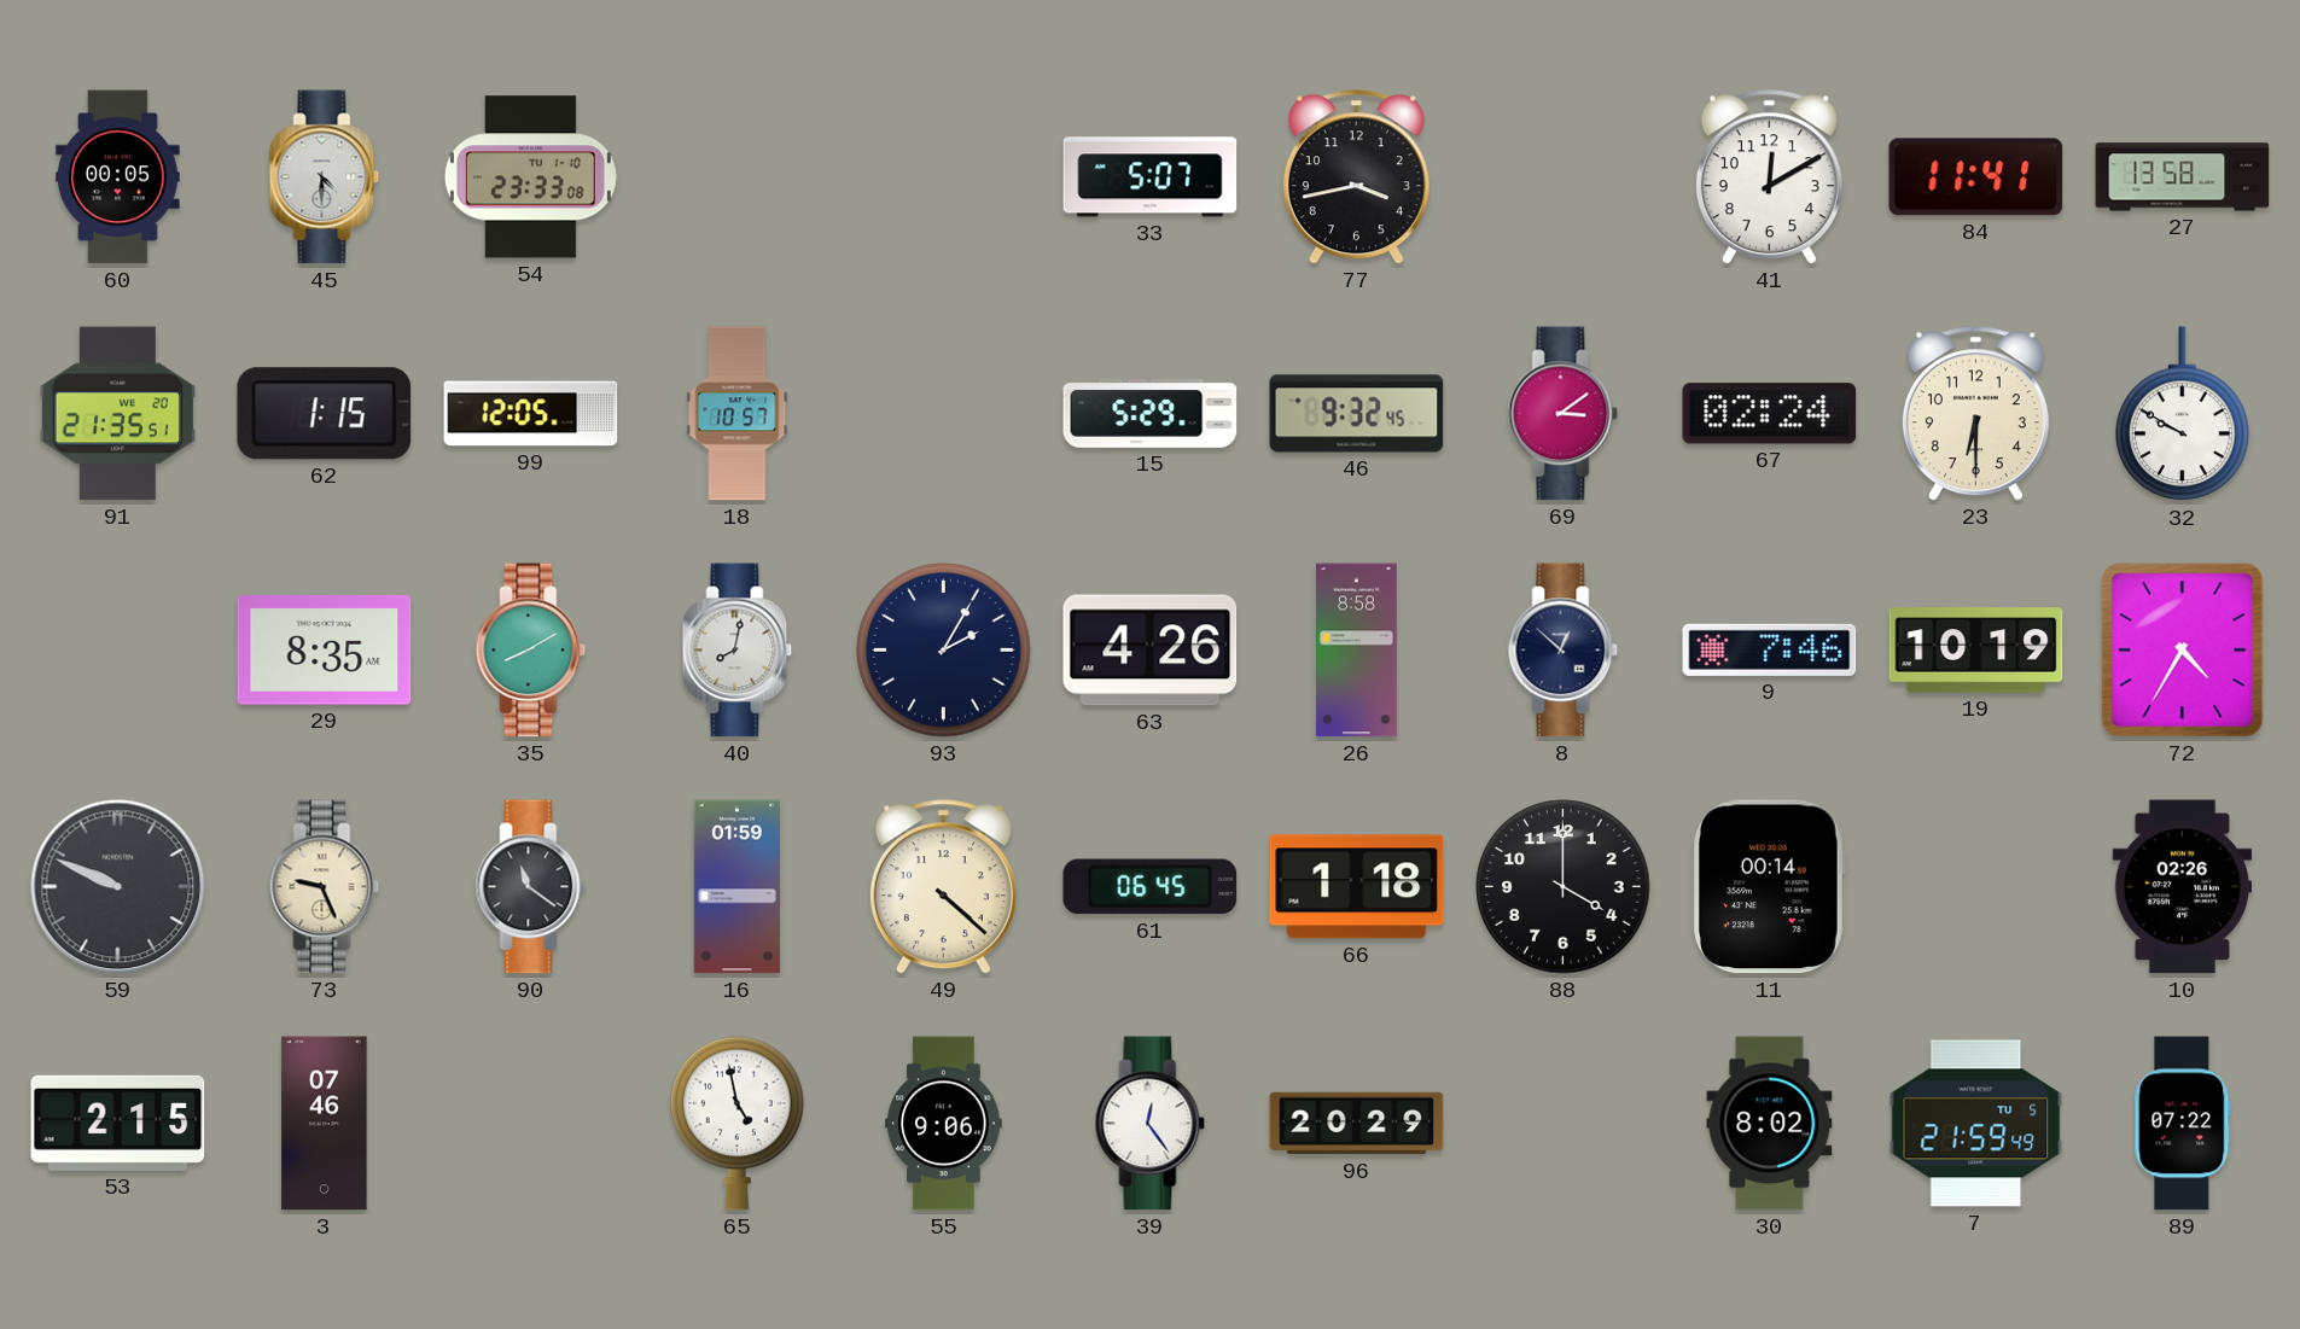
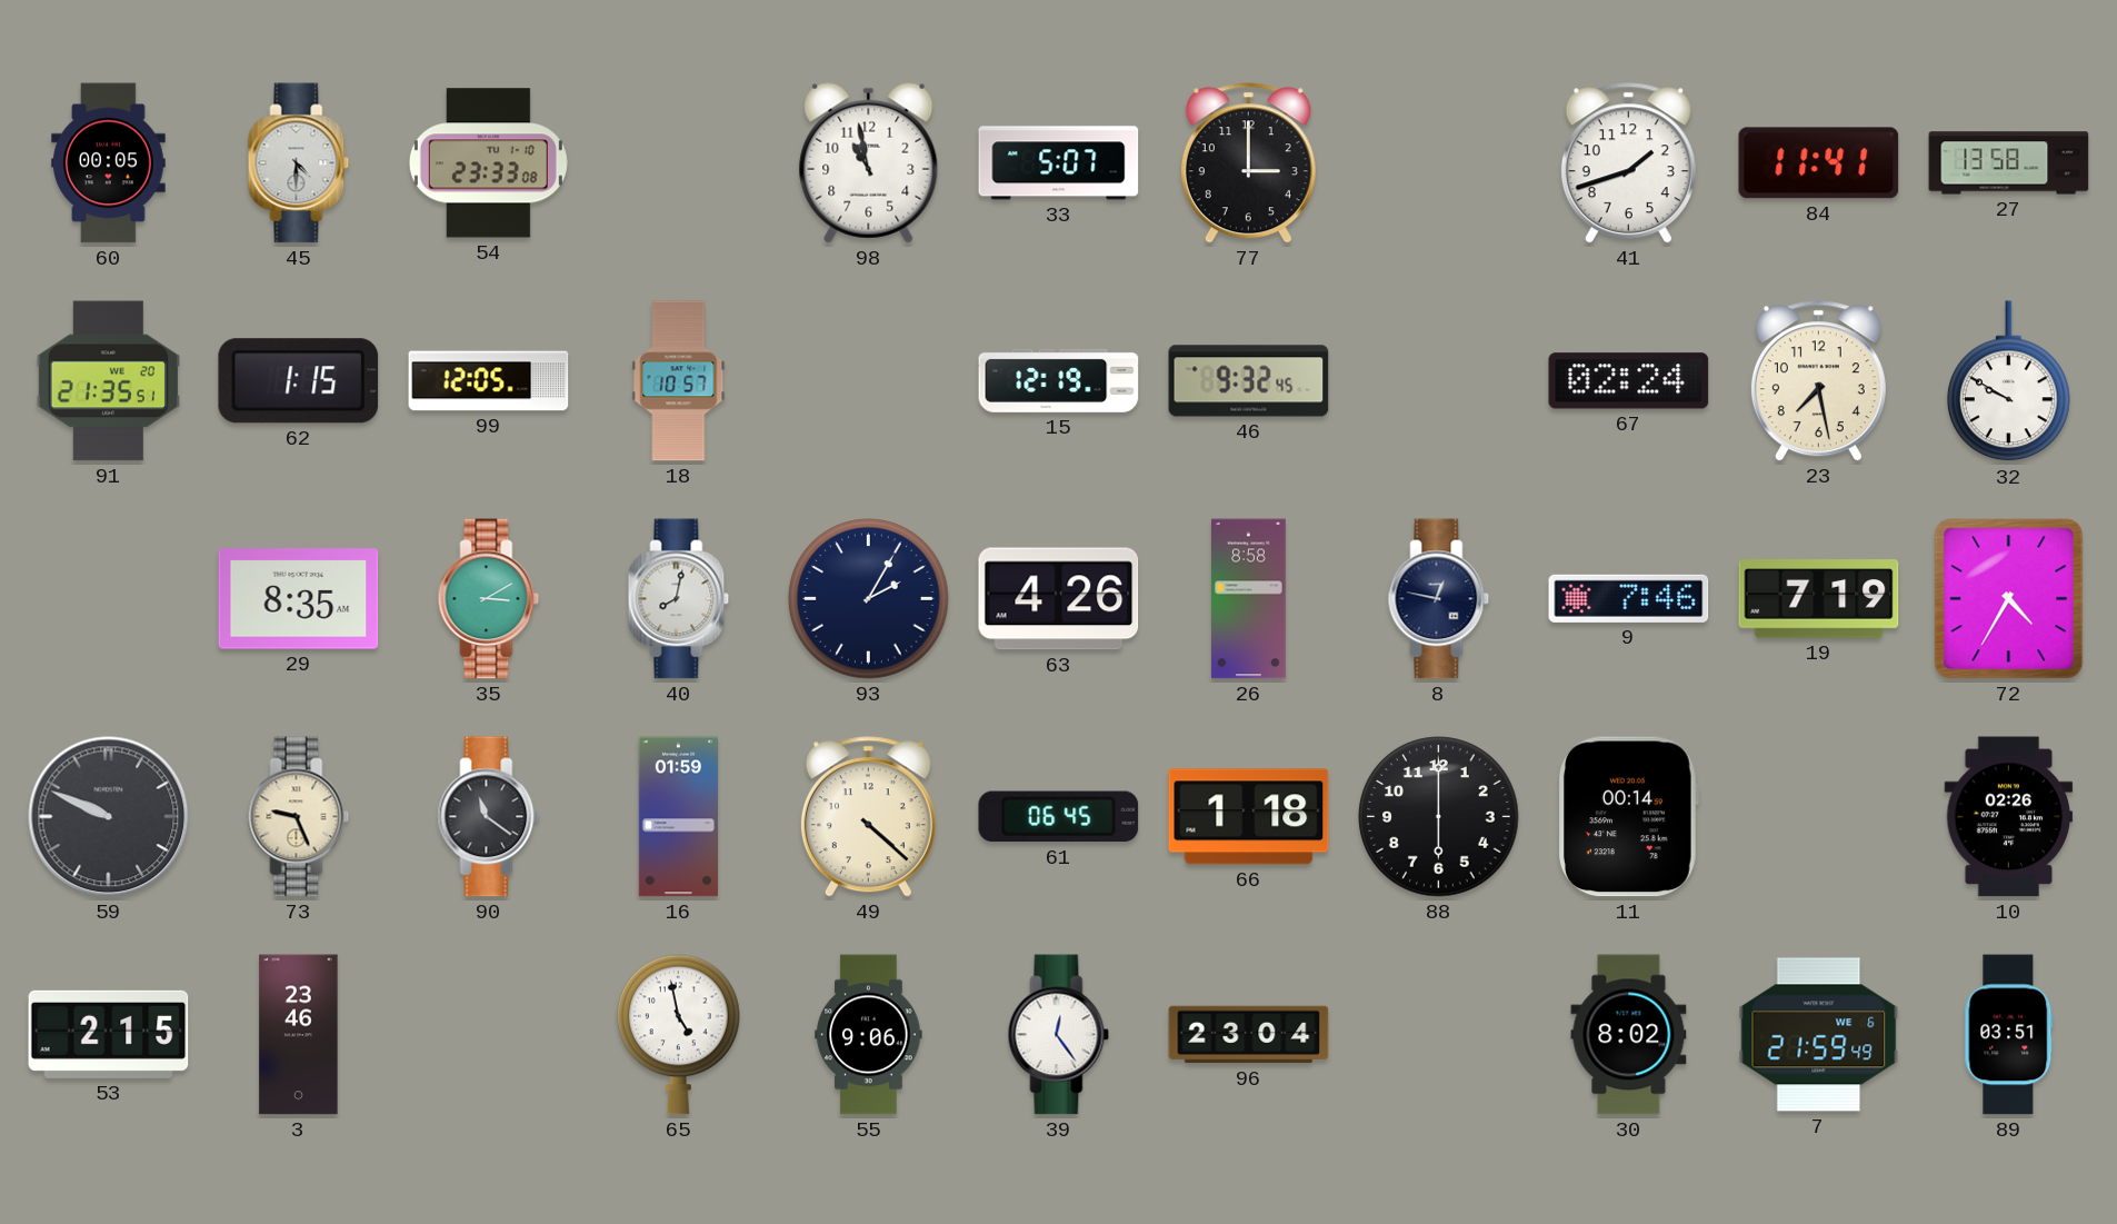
98: none -> 10:58 (869, 162)
77: 3:43 -> 3:00 (1248, 163)
41: 12:10 -> 1:42 (1628, 163)
15: 5:29 -> 12:19 (1059, 380)
69: 3:09 -> none (1564, 414)
23: 6:30 -> 7:28 (1818, 381)
35: 8:10 -> 3:10 (489, 599)
8: 12:52 -> 12:47 (1439, 599)
19: 10:19 -> 7:19 (1819, 599)
88: 4:00 -> 6:00 (1439, 817)
3: 07:46 -> 23:46 (299, 1035)
96: 20:29 -> 23:04 (1249, 1035)
7 date: TU 5 -> WE 6 (1819, 1035)
89: 07:22 -> 03:51 (2009, 1035)
